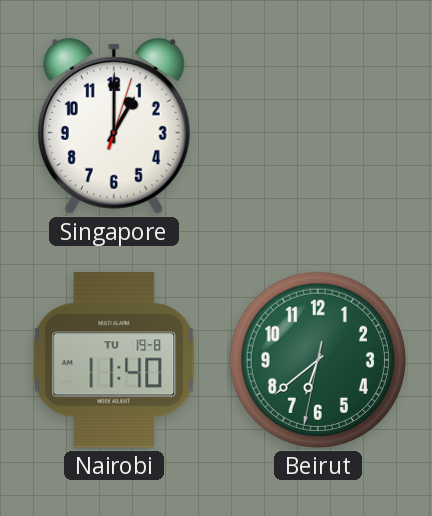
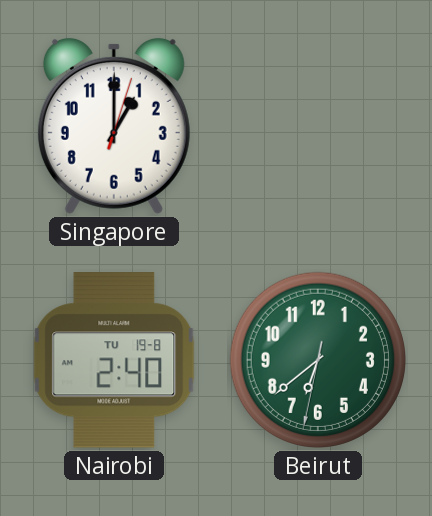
Nairobi: 11:40 -> 2:40 (114, 360)
